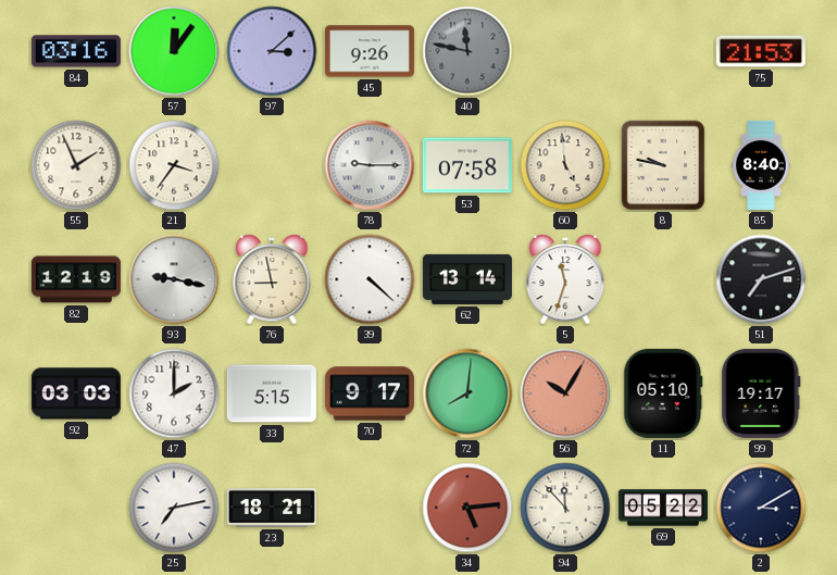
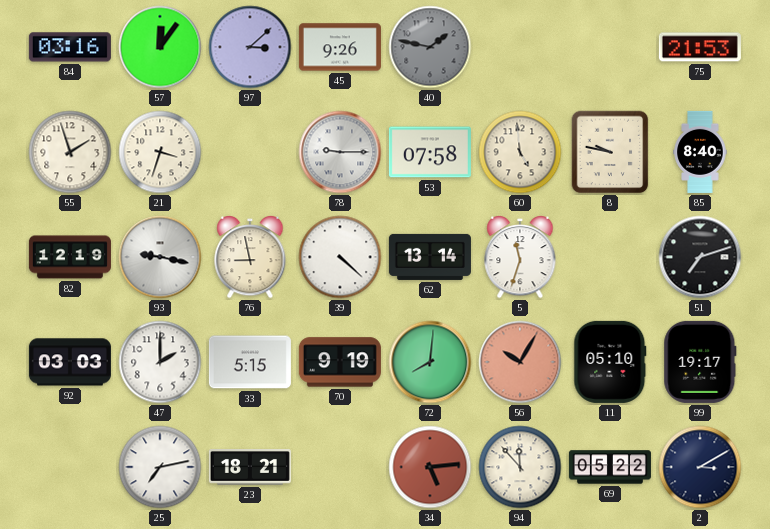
40: 11:47 -> 1:47 (430, 47)
55: 1:56 -> 1:57 (70, 152)
21: 3:36 -> 3:33 (160, 152)
70: 9:17 -> 9:19 (340, 362)
